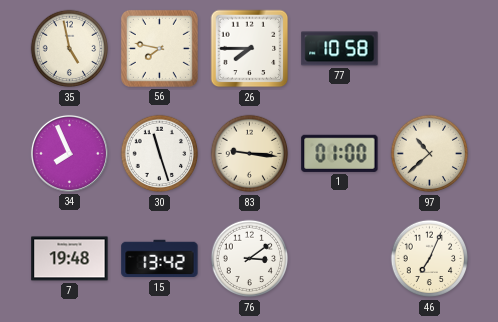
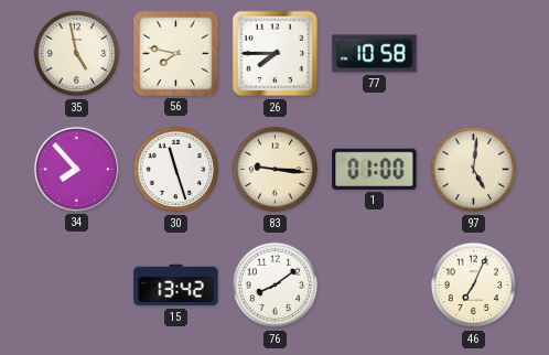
34: 7:56 -> 7:53 (76, 169)
97: 10:38 -> 5:01 (474, 170)
7: 19:48 -> none (70, 259)
76: 3:09 -> 8:09 (276, 286)
